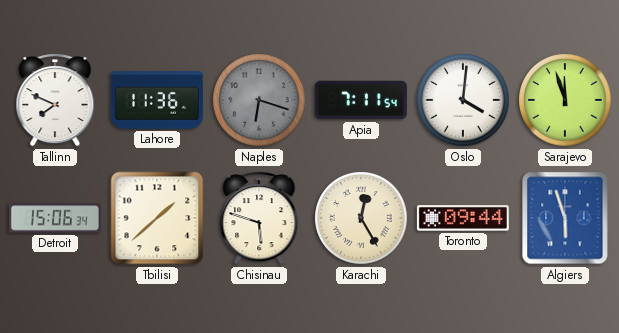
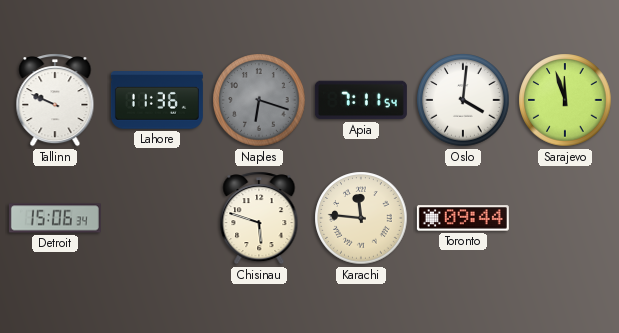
Tallinn: 7:49 -> 9:49 (55, 100)
Tbilisi: 1:38 -> none (157, 218)
Karachi: 12:25 -> 11:46 (361, 218)
Algiers: 5:57 -> none (565, 218)
